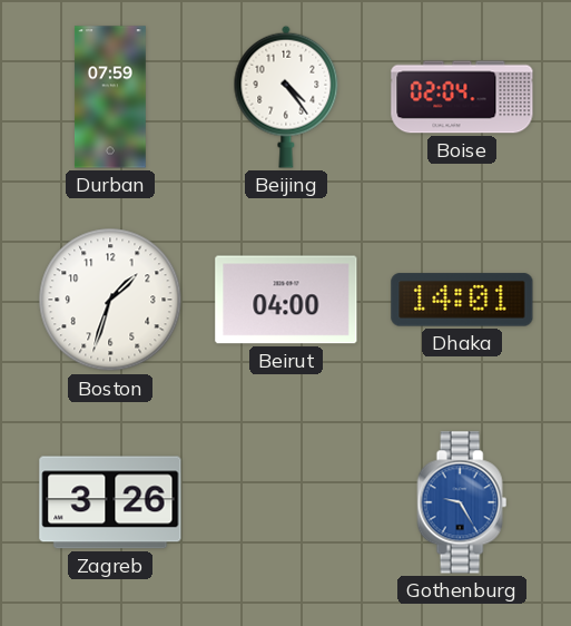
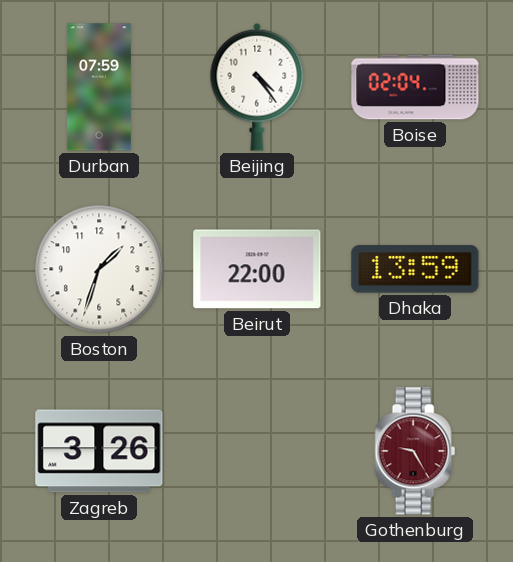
Beirut: 04:00 -> 22:00 (257, 269)
Dhaka: 14:01 -> 13:59 (415, 269)
Gothenburg dial: blue -> burgundy (415, 451)
